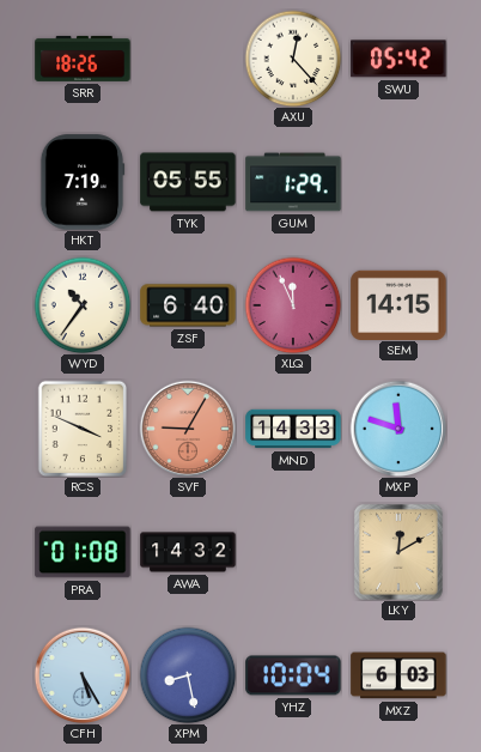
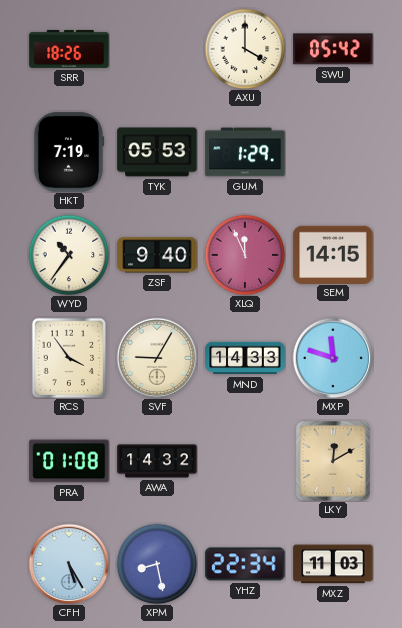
AXU: 12:23 -> 4:00 (245, 49)
TYK: 05:55 -> 05:53 (157, 152)
ZSF: 6:40 -> 9:40 (157, 255)
RCS: 3:49 -> 3:54 (69, 358)
SVF dial: salmon -> cream (157, 358)
YHZ: 10:04 -> 22:34 (245, 564)
MXZ: 6:03 -> 11:03 (333, 564)
